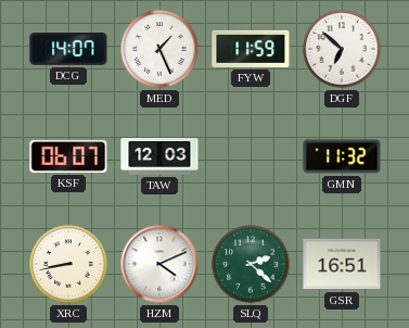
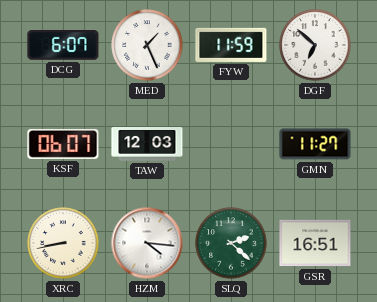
DCG: 14:07 -> 6:07 (63, 46)
GMN: 11:32 -> 11:27 (315, 144)
HZM: 4:11 -> 4:16 (147, 243)
